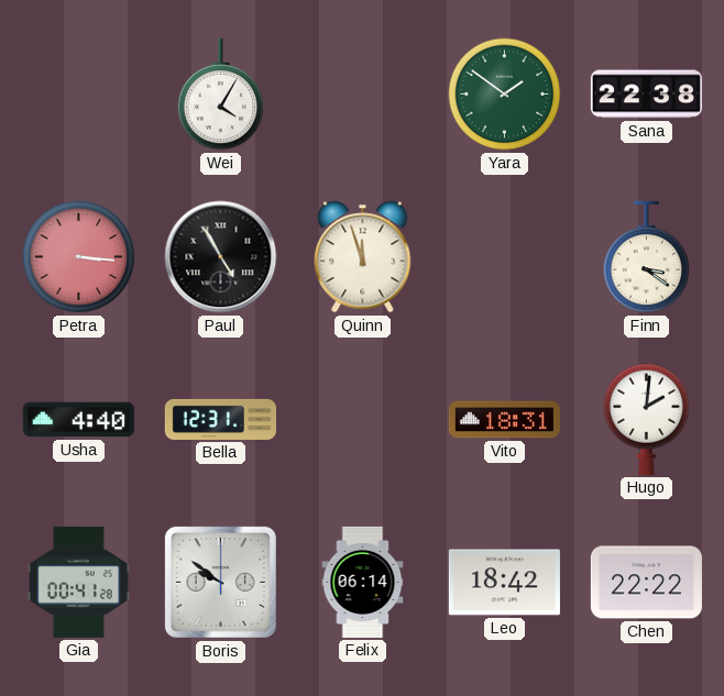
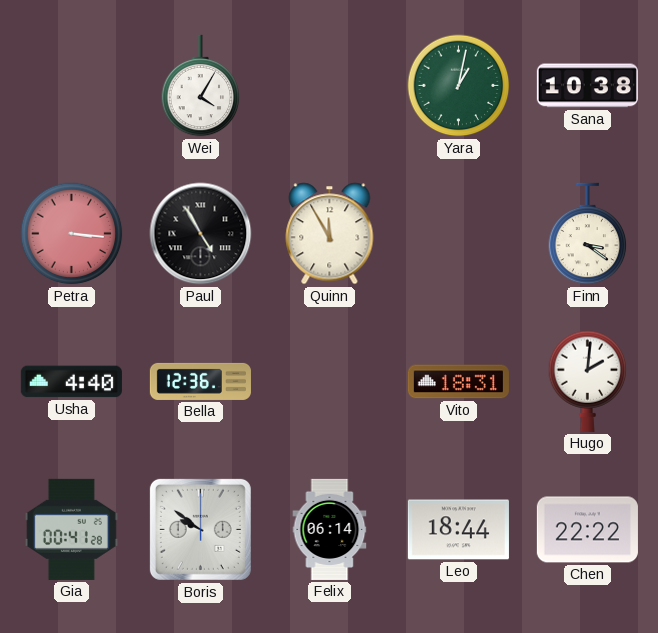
Yara: 1:51 -> 1:02 (459, 86)
Sana: 22:38 -> 10:38 (587, 86)
Quinn: 11:57 -> 11:55 (330, 234)
Bella: 12:31 -> 12:36 (200, 381)
Leo: 18:42 -> 18:44 (458, 530)
